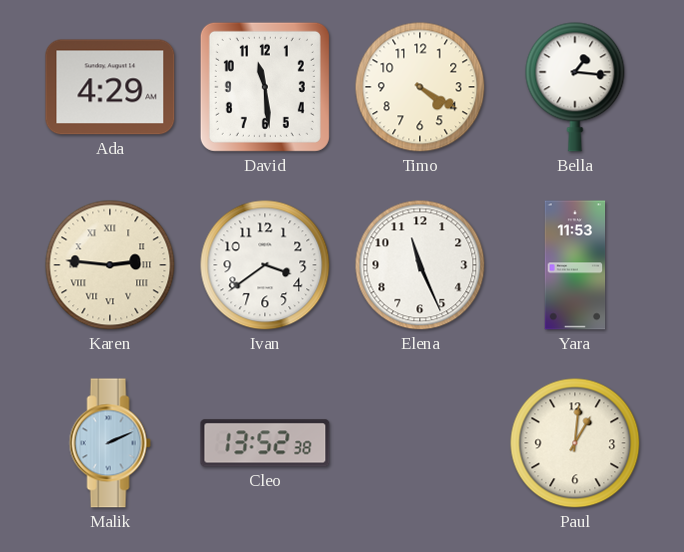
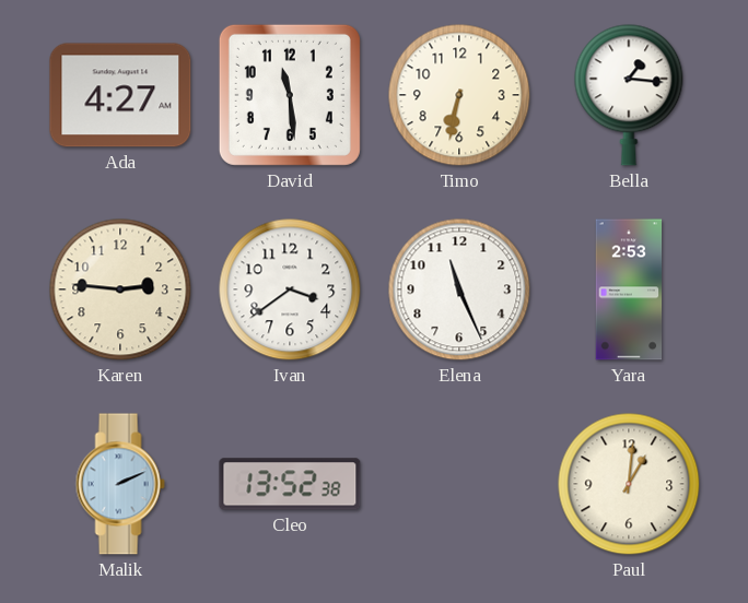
Ada: 4:29 -> 4:27 (120, 95)
Timo: 4:20 -> 6:32 (459, 95)
Karen numerals: Roman -> Arabic (120, 289)
Yara: 11:53 -> 2:53 (629, 289)
